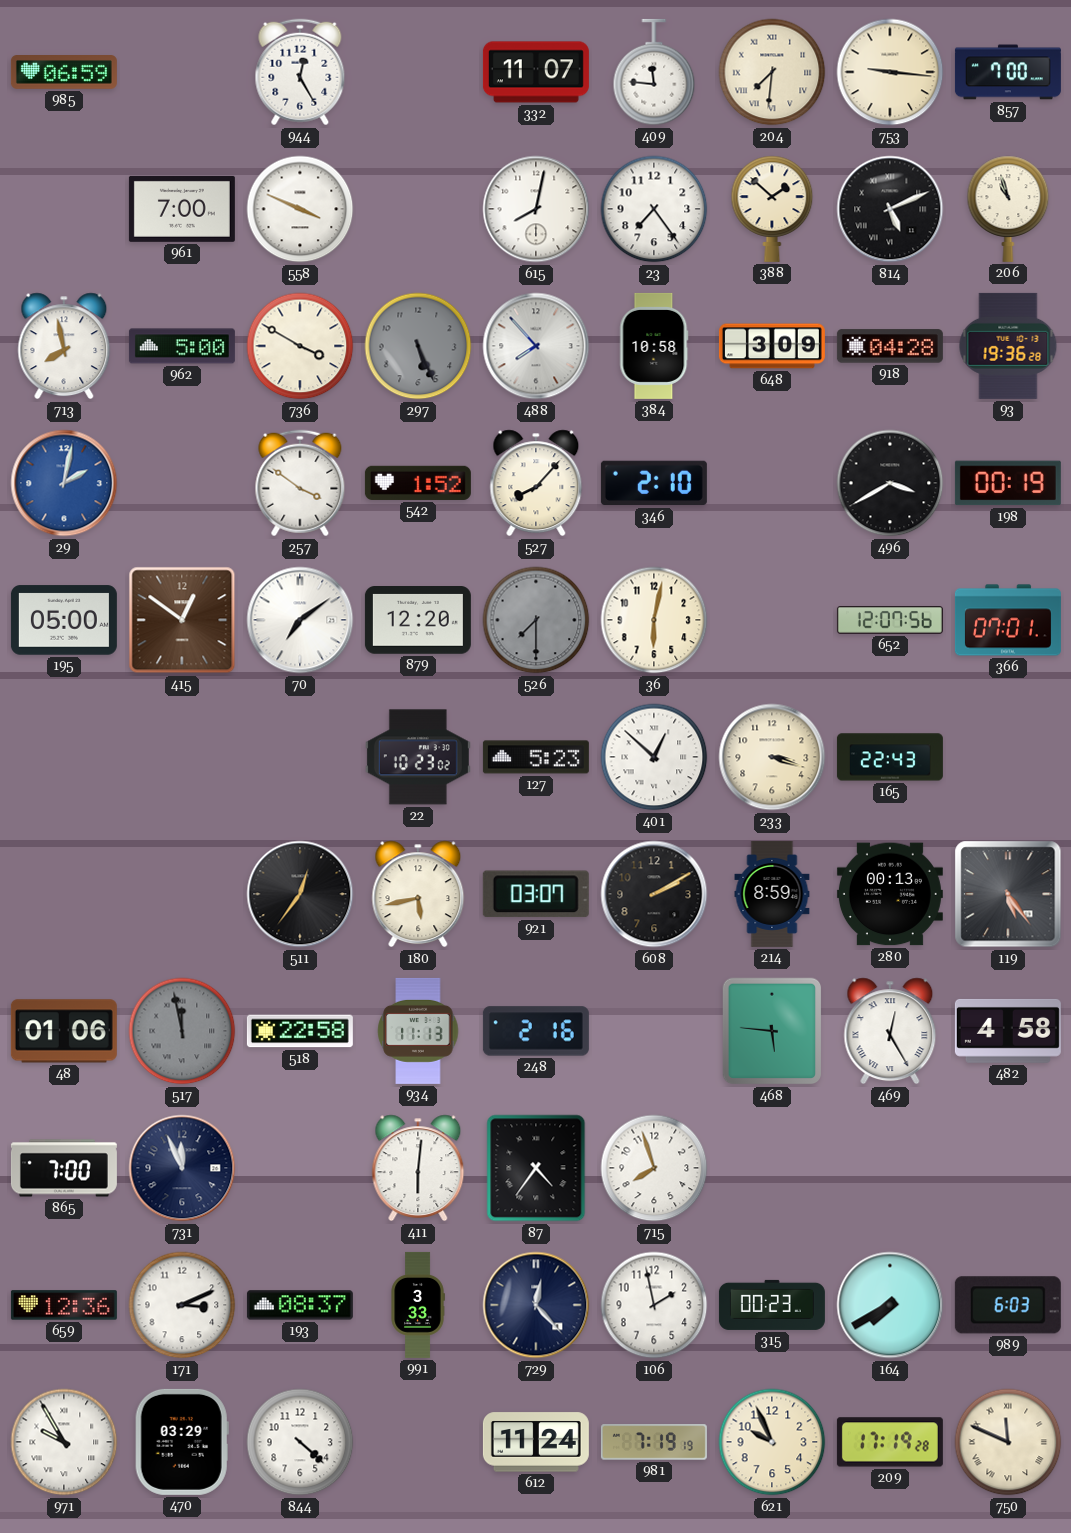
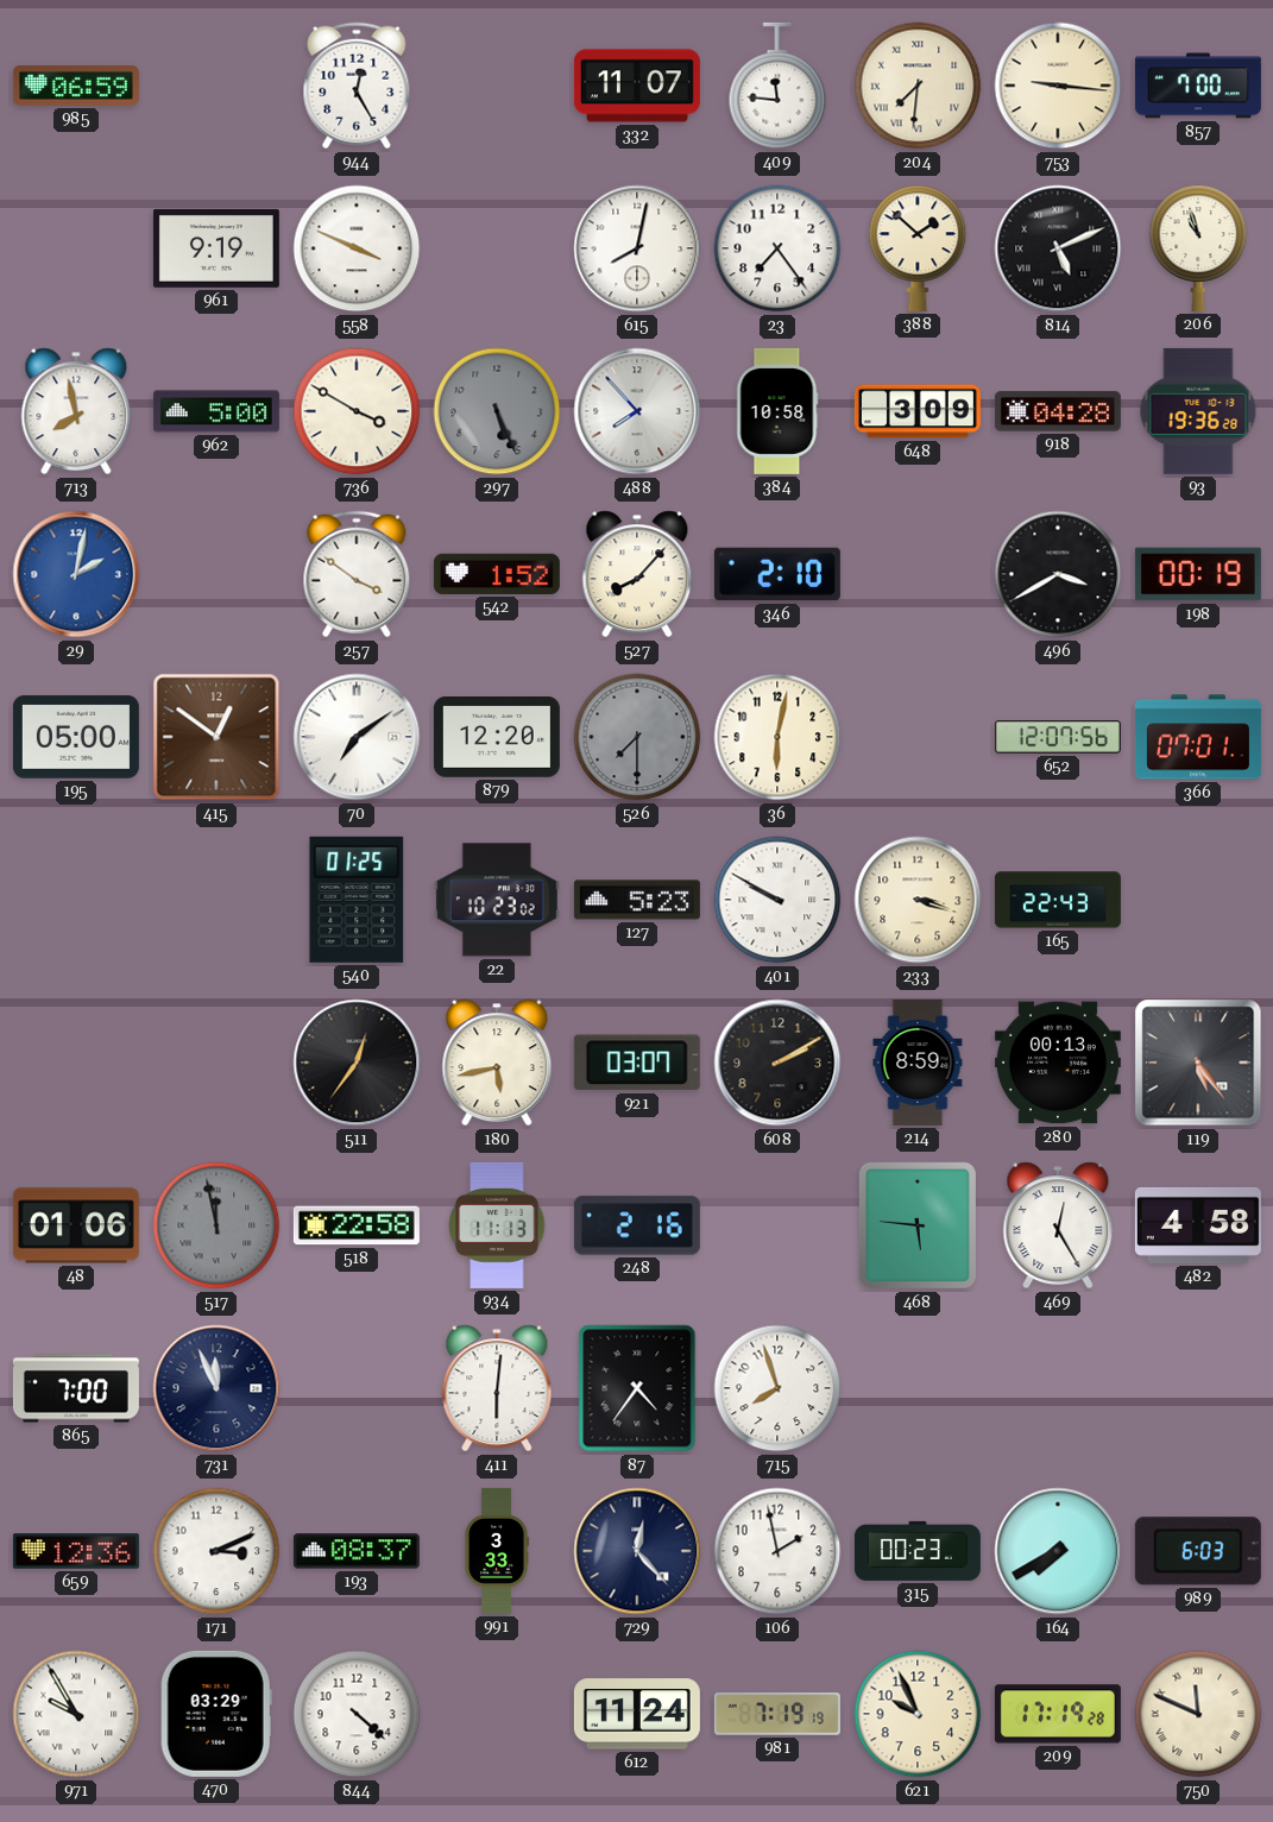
961: 7:00 -> 9:19 (216, 248)
540: none -> 01:25 (357, 900)
401: 12:52 -> 9:50 (777, 900)
